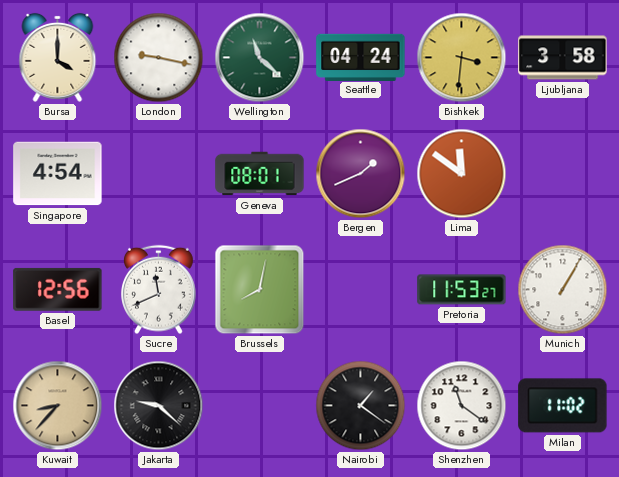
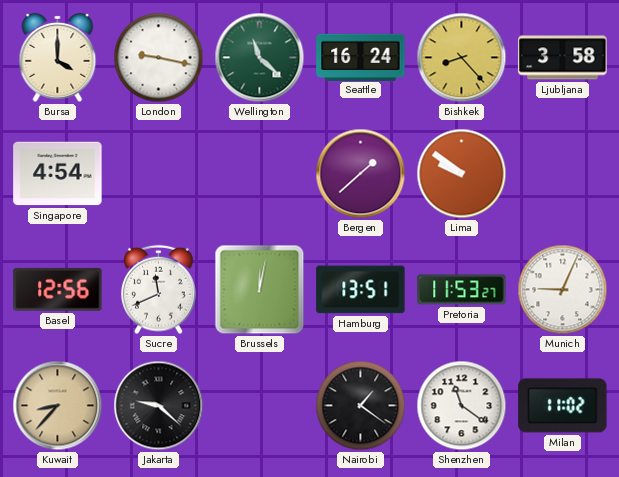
Seattle: 04:24 -> 16:24 (361, 57)
Bishkek: 3:31 -> 8:23 (462, 58)
Geneva: 08:01 -> none (260, 174)
Bergen: 1:41 -> 1:38 (361, 174)
Lima: 11:51 -> 9:51 (462, 174)
Brussels: 8:02 -> 12:02 (260, 290)
Hamburg: none -> 13:51 (361, 290)
Munich: 1:05 -> 9:04 (563, 290)
